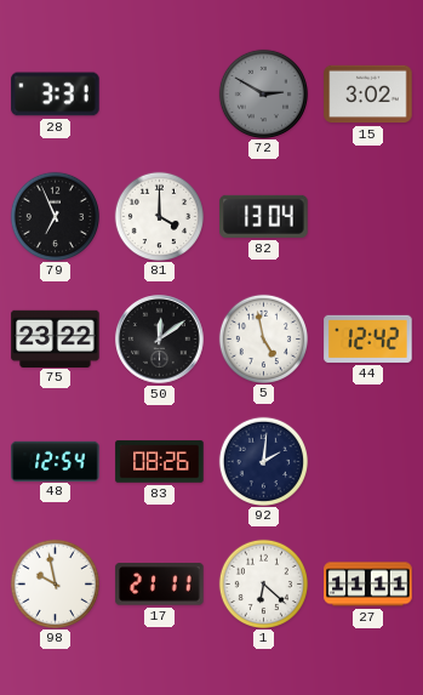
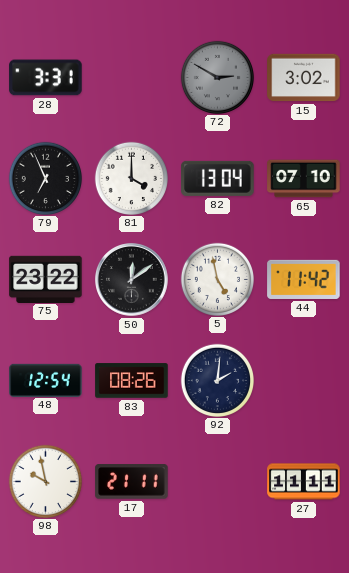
65: none -> 07:10 (304, 179)
44: 12:42 -> 11:42 (304, 279)
1: 6:22 -> none (263, 583)
